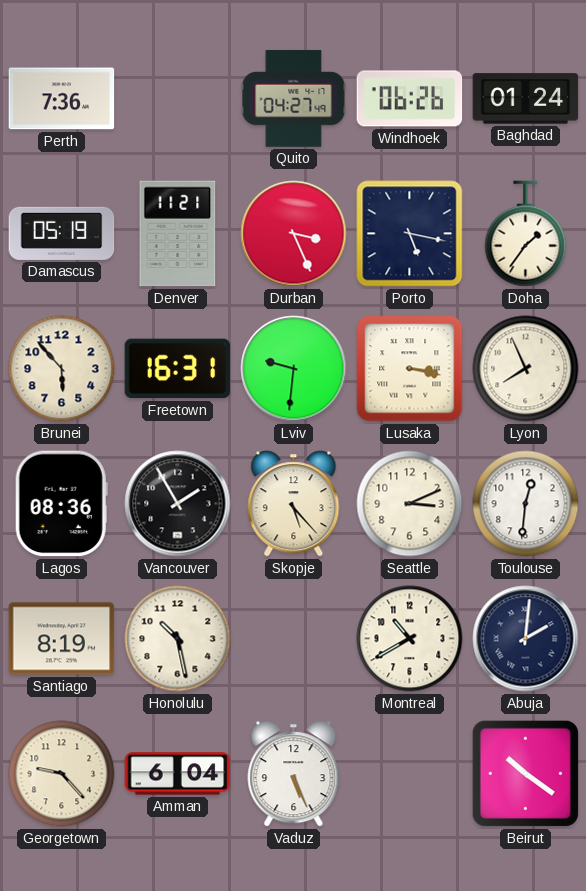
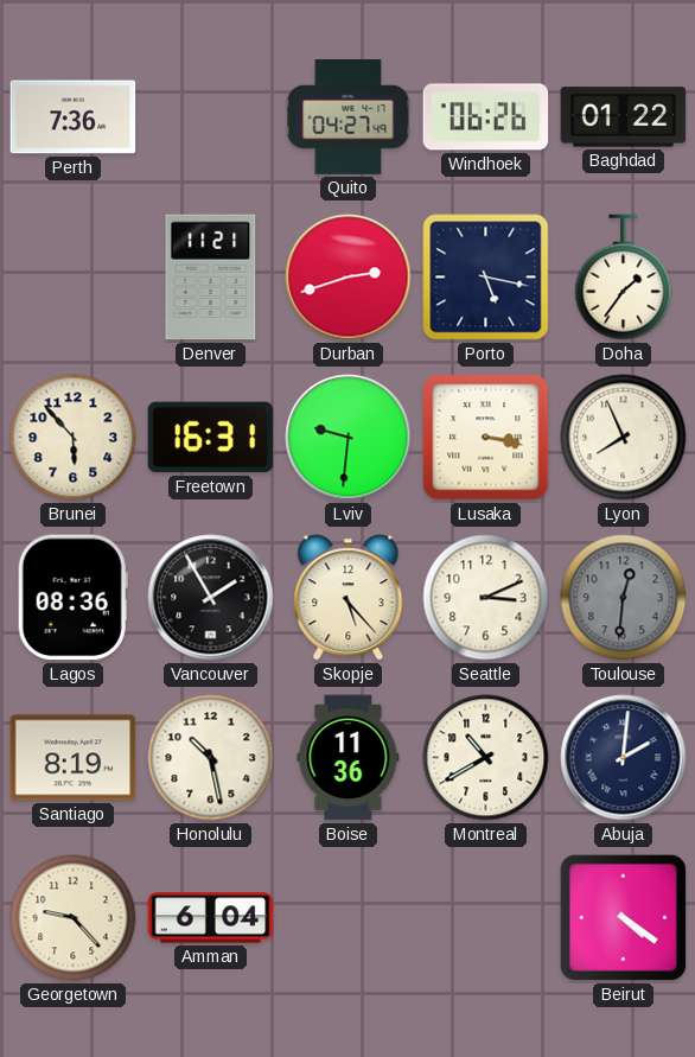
Baghdad: 01:24 -> 01:22 (624, 117)
Damascus: 05:19 -> none (62, 233)
Durban: 3:26 -> 2:42 (349, 278)
Toulouse dial: white -> grey (624, 598)
Boise: none -> 11:36 (349, 758)
Vaduz: 5:26 -> none (294, 774)
Beirut: 10:21 -> 4:21 (623, 917)
